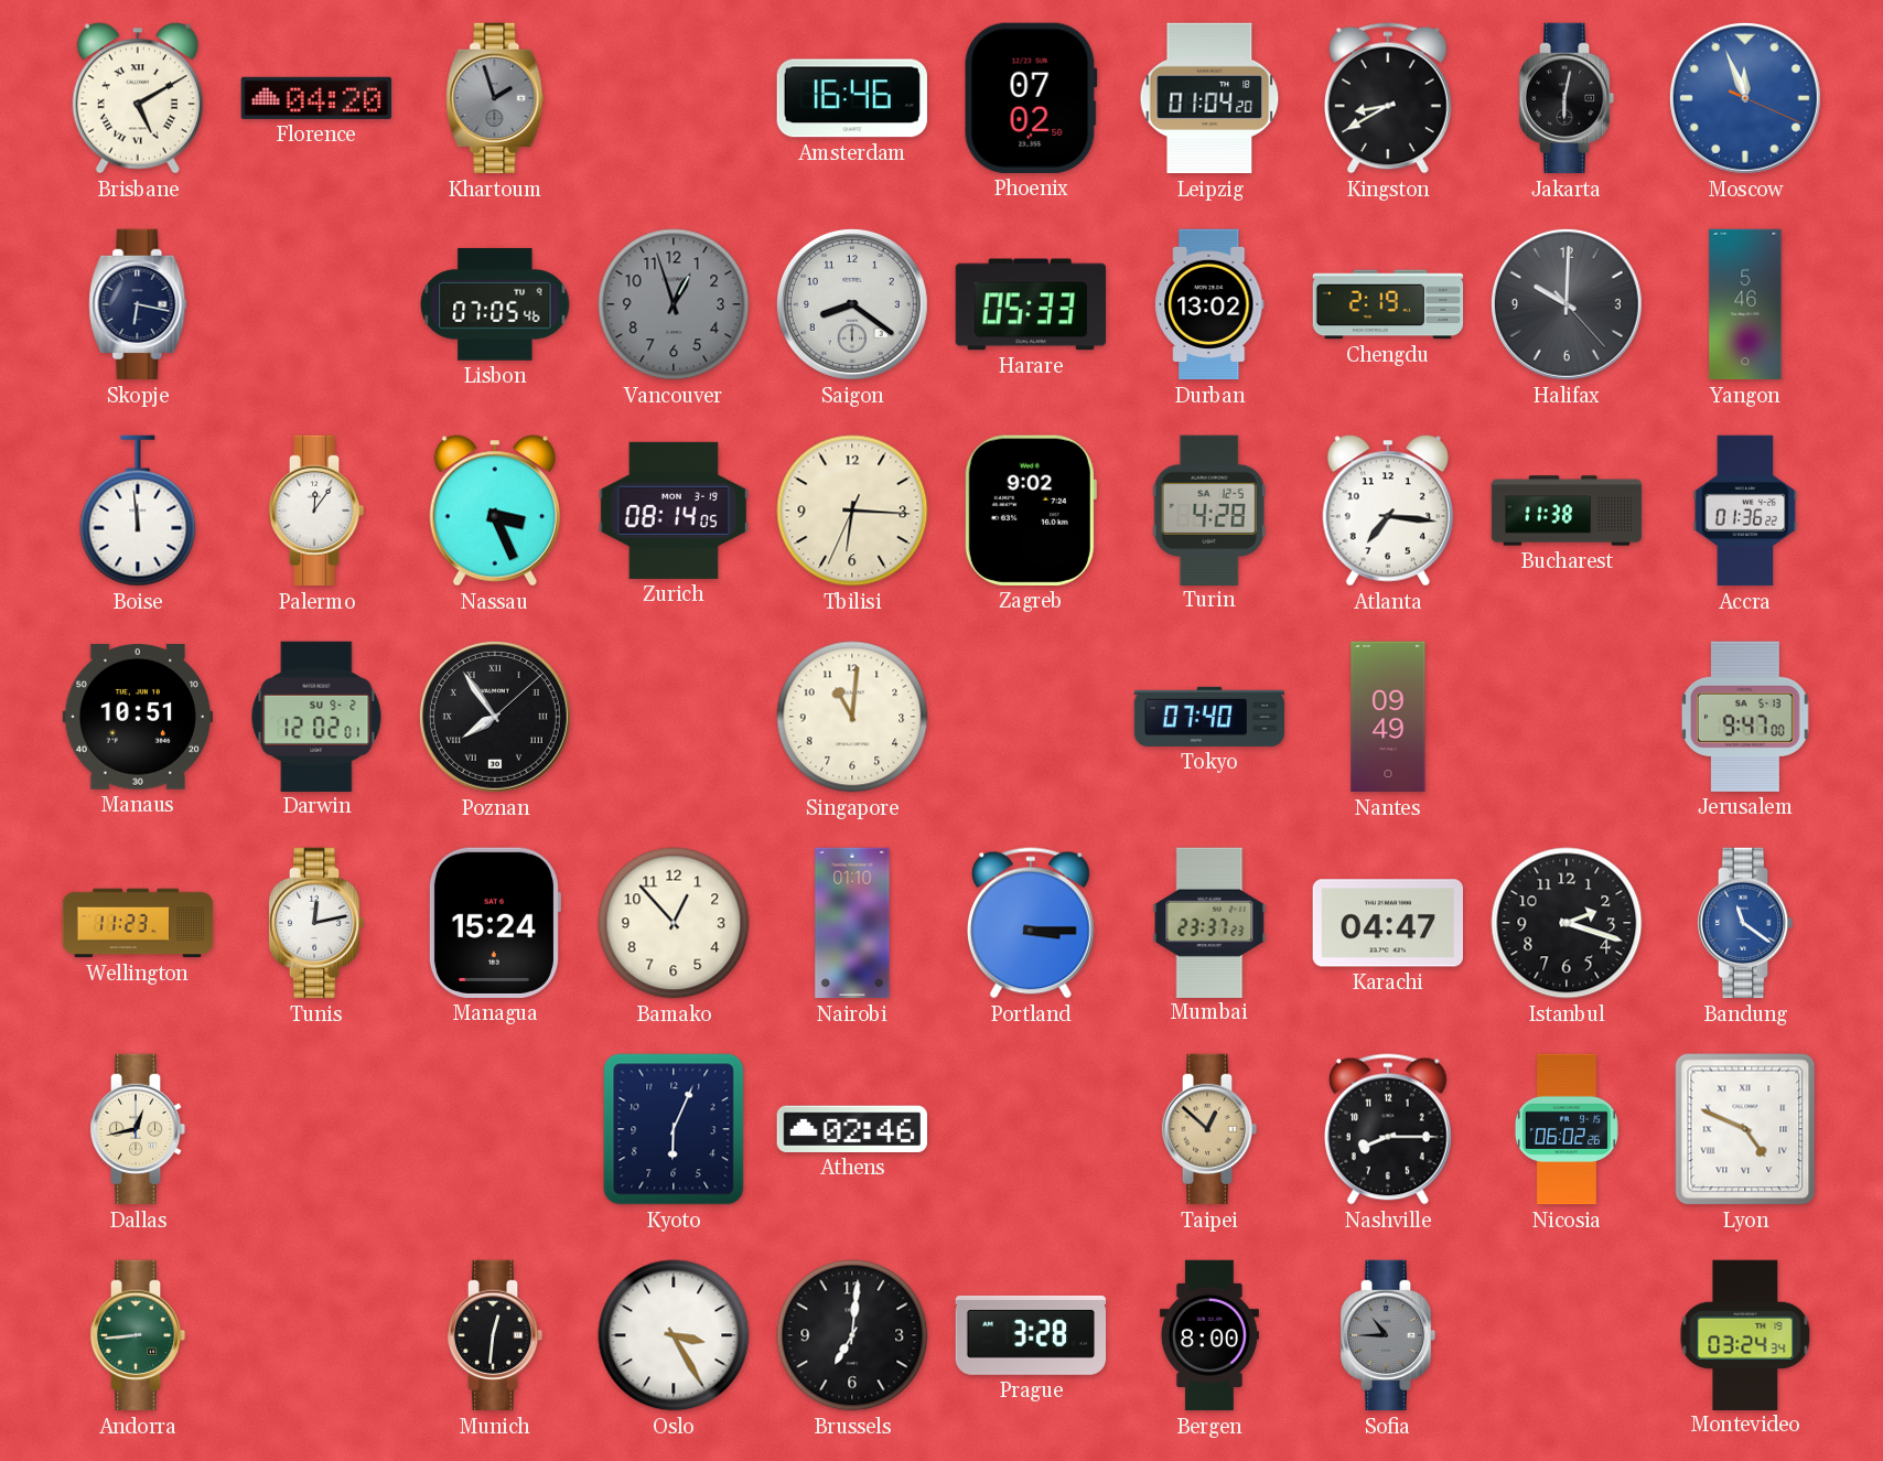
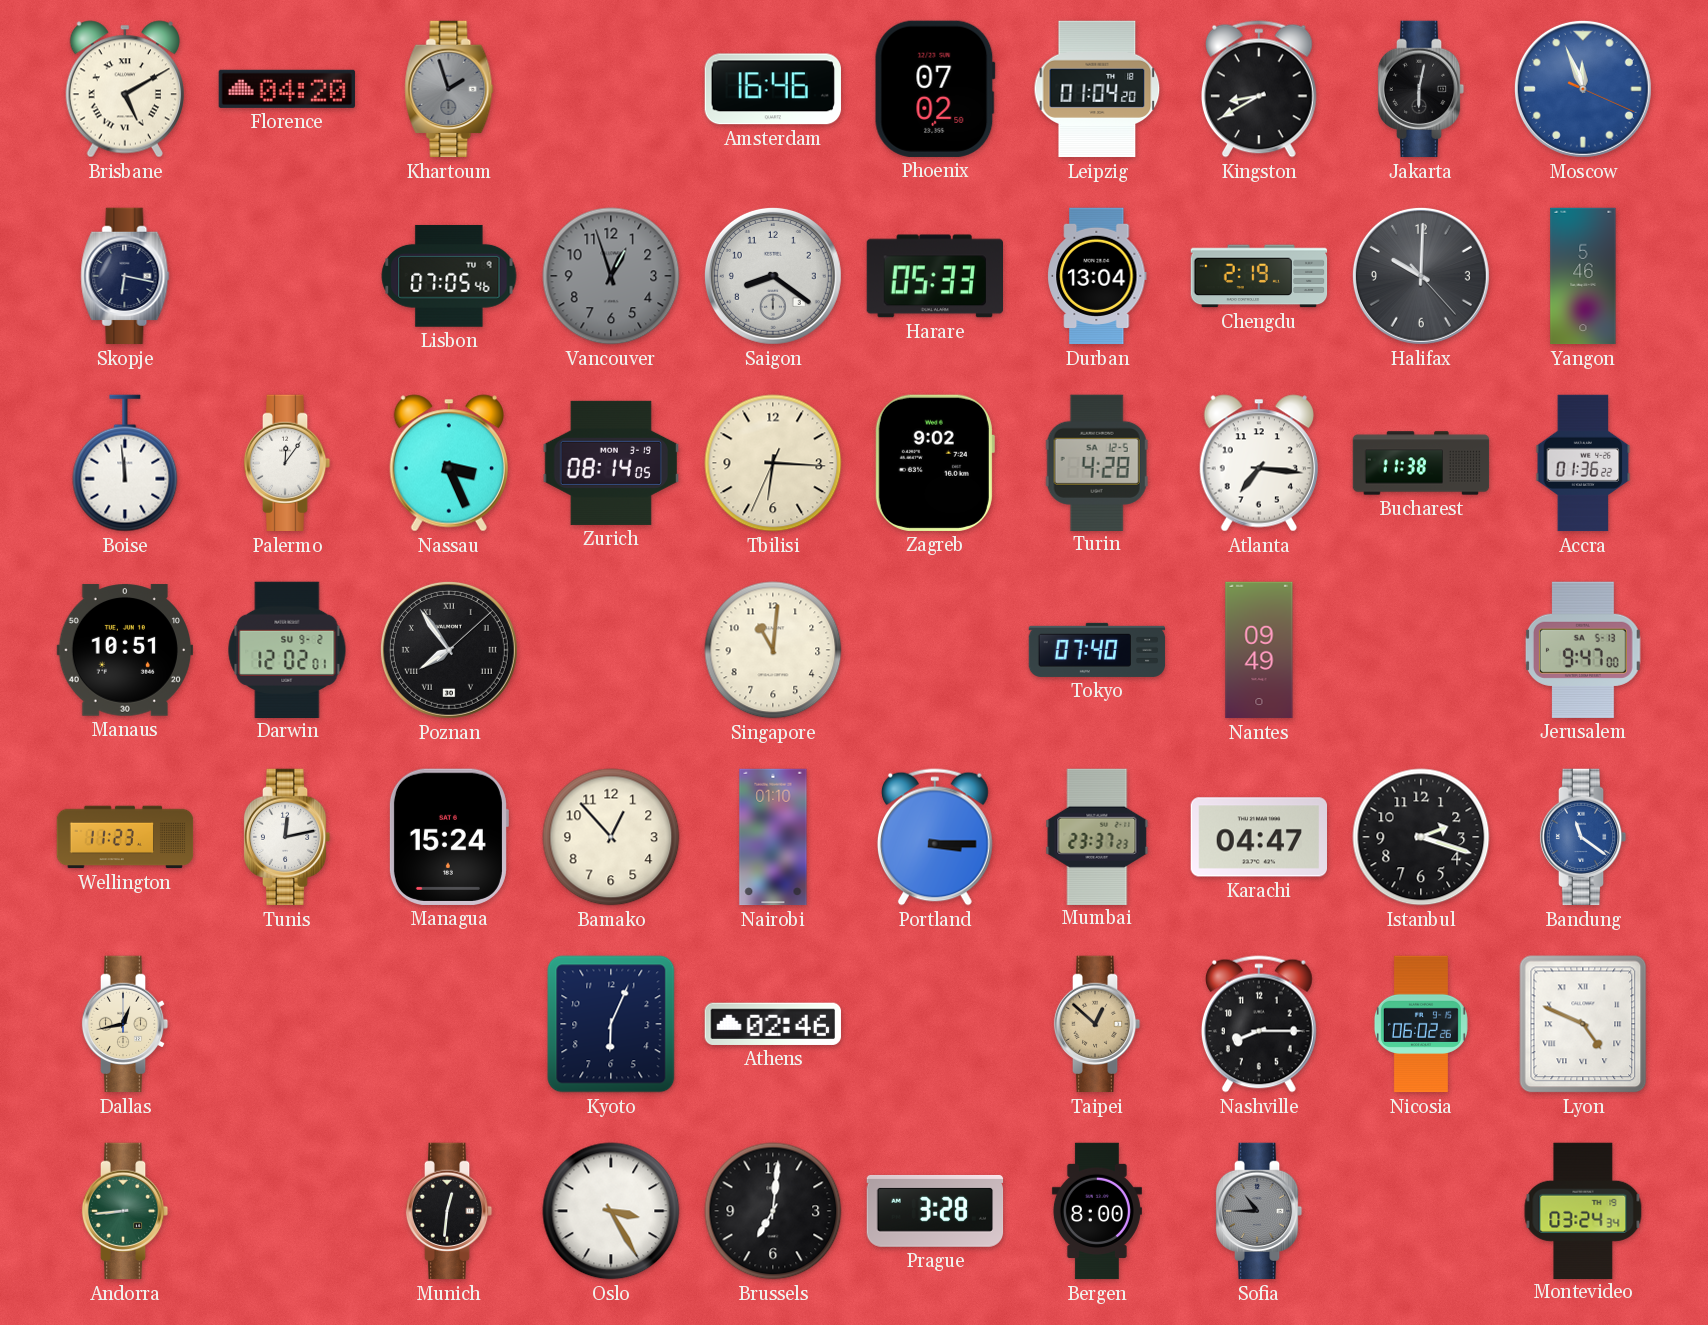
Durban: 13:02 -> 13:04 (1097, 276)
